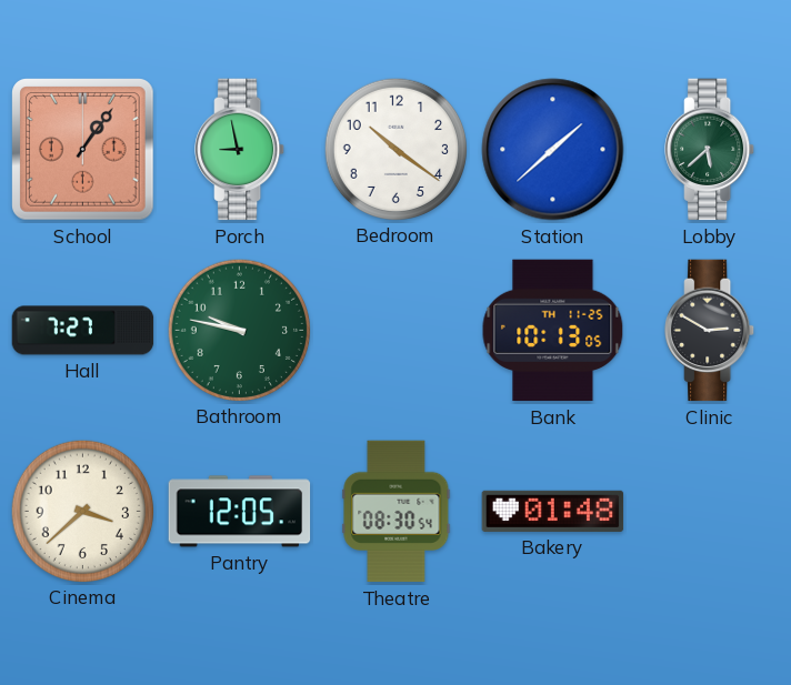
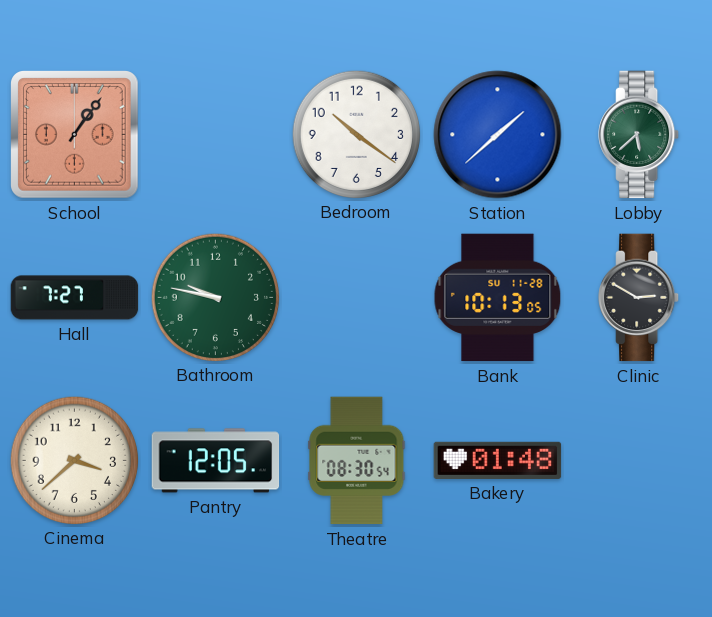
Porch: 8:58 -> none (240, 150)
Bank date: TH 11-25 -> SU 11-28 (498, 298)
